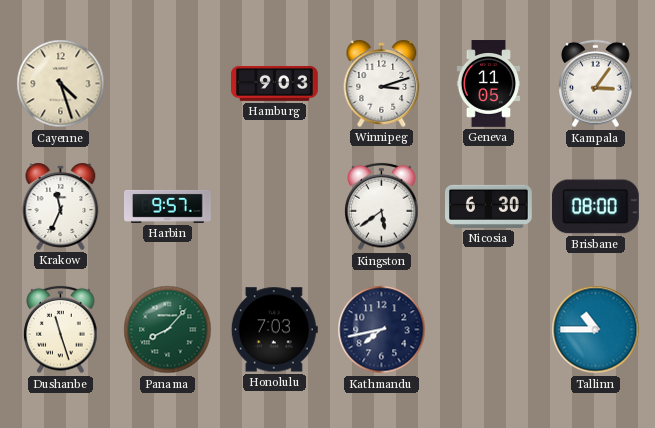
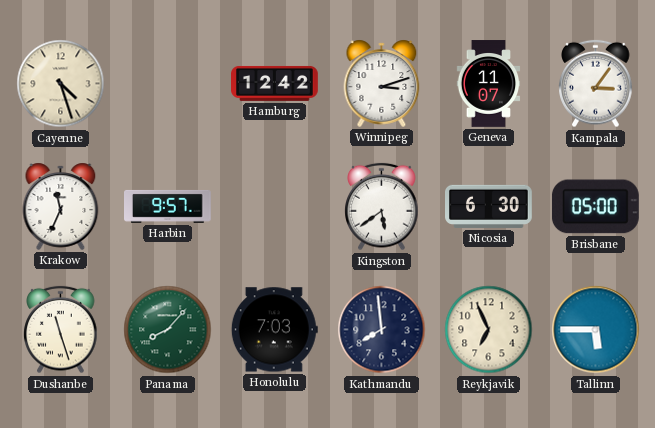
Hamburg: 9:03 -> 12:42 (275, 83)
Geneva: 11:05 -> 11:07 (489, 84)
Brisbane: 08:00 -> 05:00 (595, 207)
Kathmandu: 7:43 -> 7:59 (382, 330)
Reykjavik: none -> 6:56 (489, 330)
Tallinn: 10:45 -> 5:45 (596, 330)
